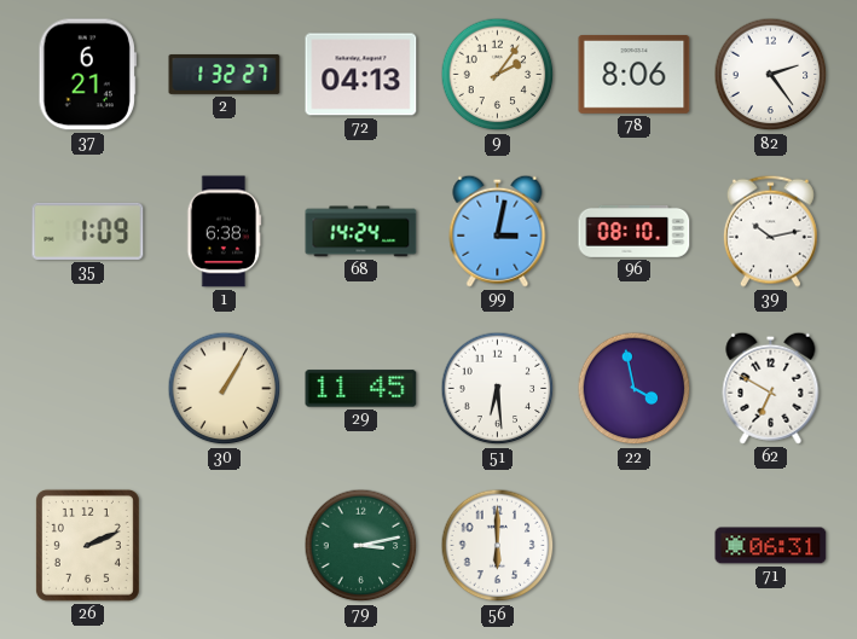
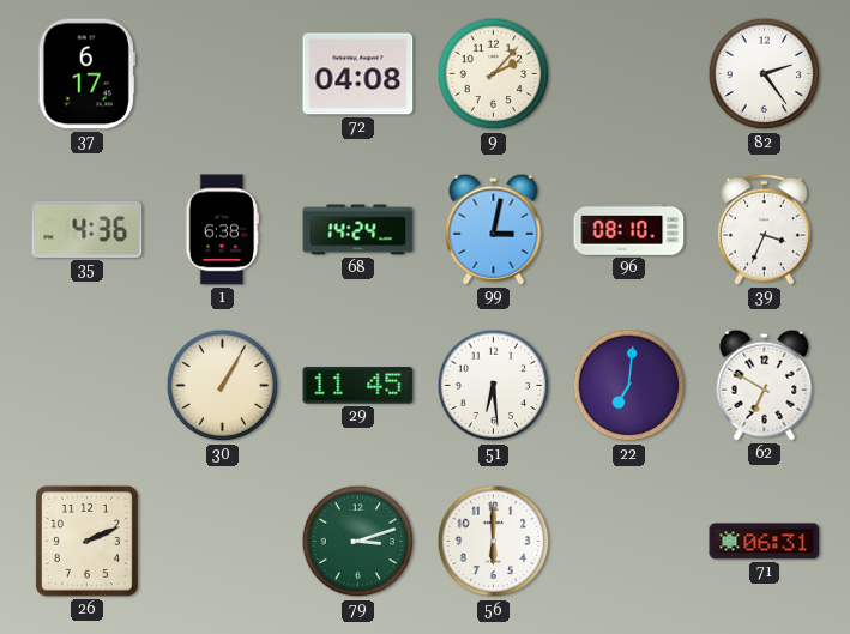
37: 6:21 -> 6:17 (86, 74)
2: 1:32 -> none (225, 74)
72: 04:13 -> 04:08 (358, 74)
9: 2:06 -> 2:07 (494, 74)
78: 8:06 -> none (635, 74)
35: 1:09 -> 4:36 (88, 229)
39: 10:13 -> 3:34 (764, 229)
22: 3:58 -> 7:01 (629, 386)
79: 3:13 -> 3:12 (358, 542)
